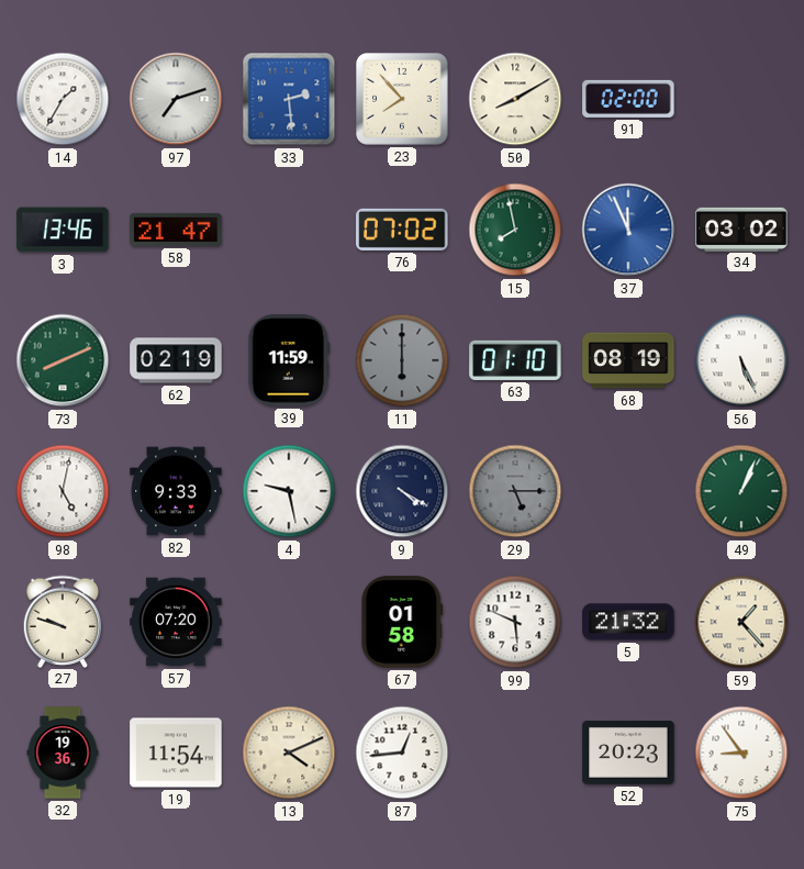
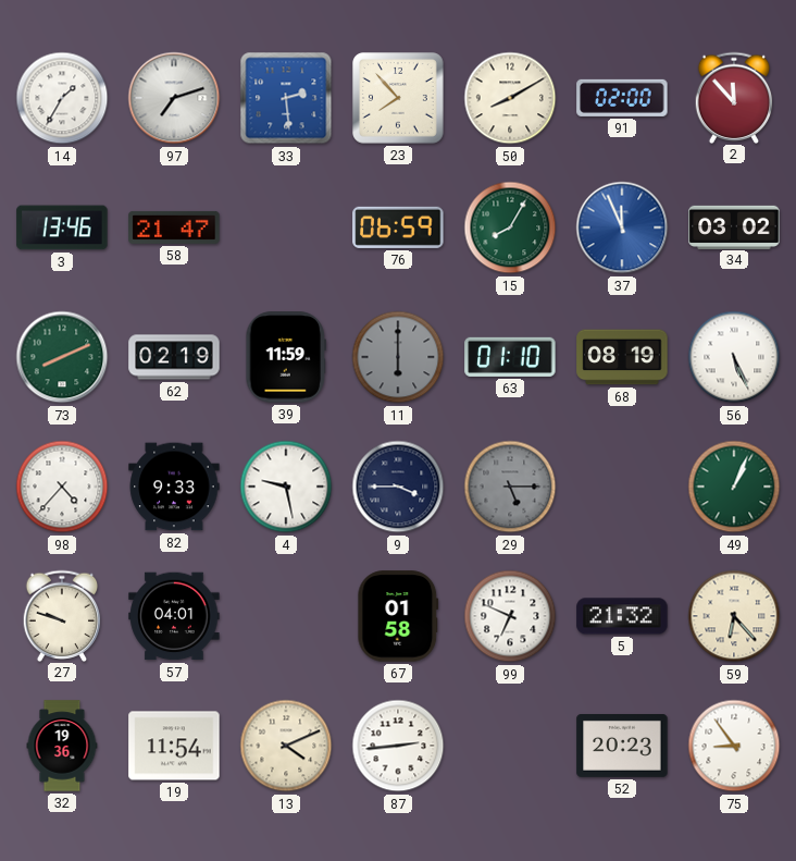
2: none -> 11:53 (734, 97)
76: 07:02 -> 06:59 (398, 227)
15: 7:58 -> 8:05 (510, 227)
98: 5:02 -> 4:37 (62, 487)
9: 4:20 -> 3:45 (398, 487)
57: 07:20 -> 04:01 (174, 616)
99: 5:49 -> 6:49 (510, 616)
59: 1:23 -> 6:23 (734, 616)
87: 12:44 -> 2:44 (398, 746)
